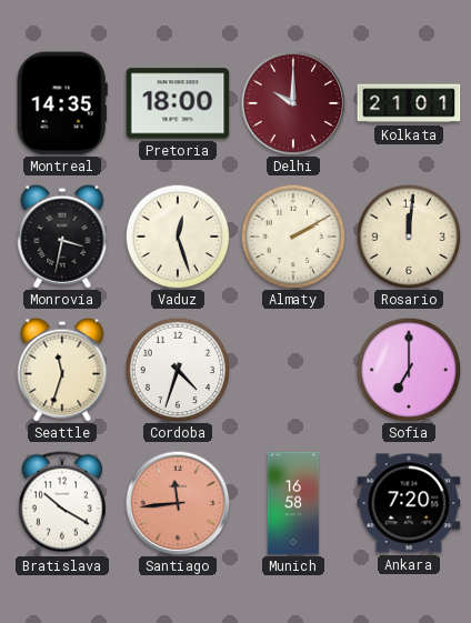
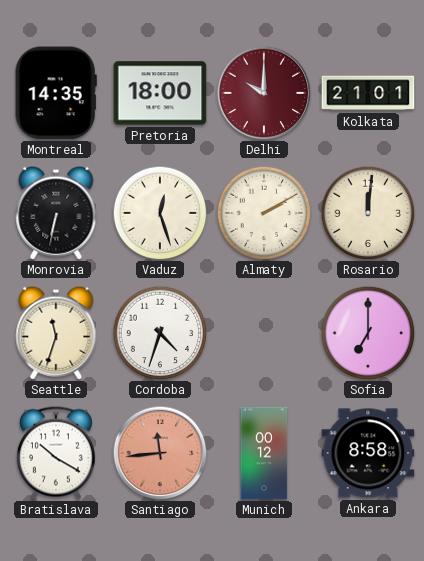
Monrovia: 3:32 -> 6:32 (56, 213)
Munich: 16:58 -> 00:12 (264, 453)
Ankara: 7:20 -> 8:58 (368, 453)
